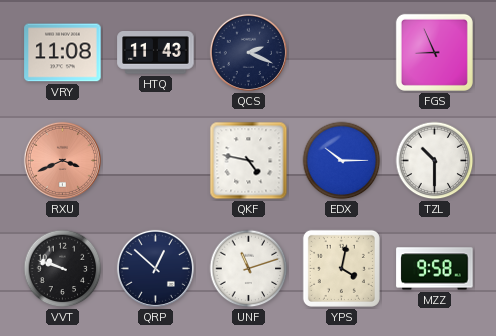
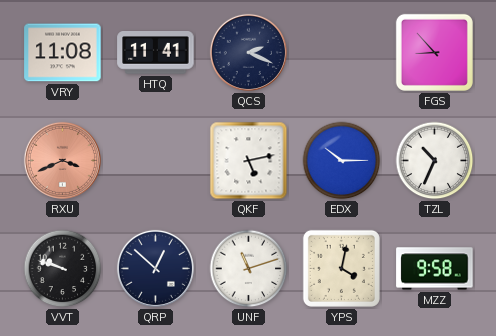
HTQ: 11:43 -> 11:41 (156, 53)
FGS: 8:56 -> 8:53 (434, 52)
QKF: 4:47 -> 5:13 (249, 161)
TZL: 10:30 -> 10:34 (435, 161)
